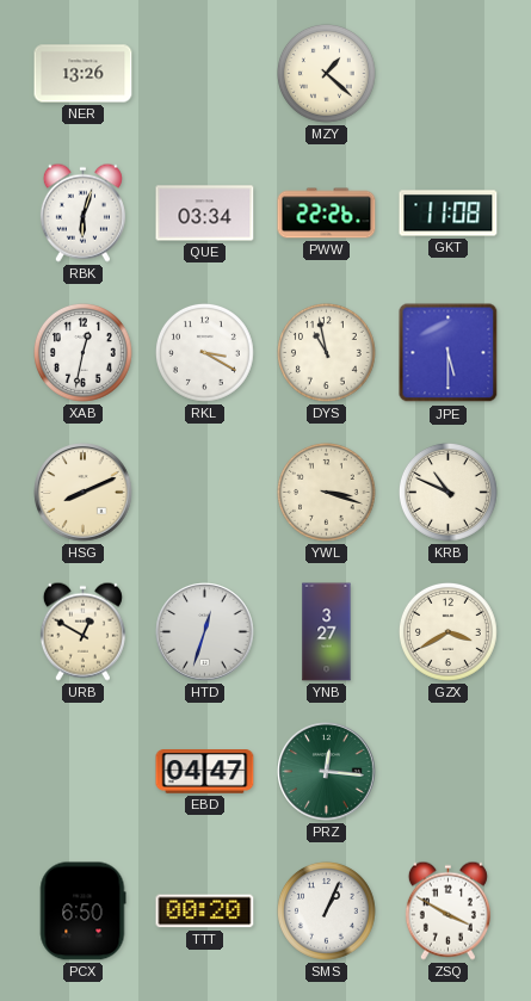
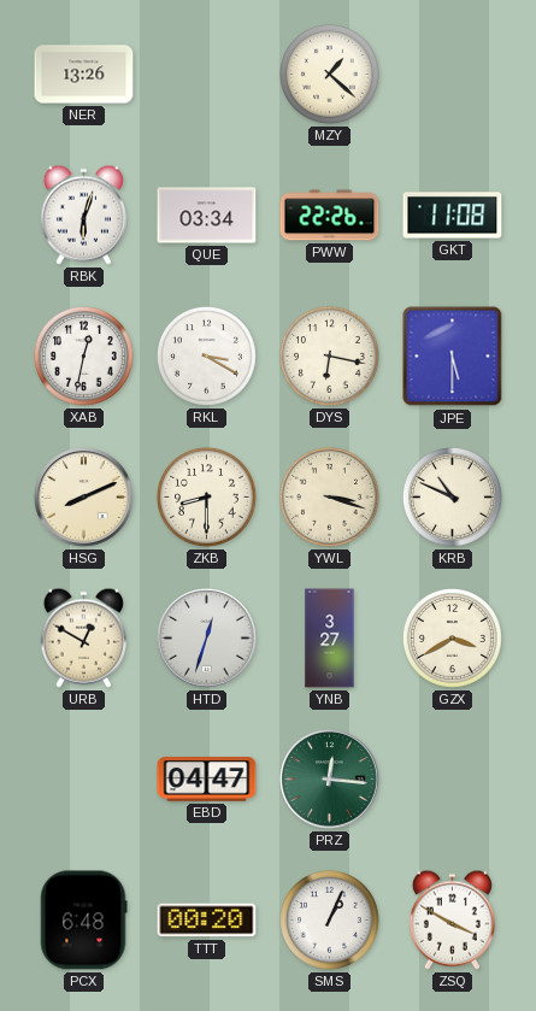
DYS: 10:58 -> 6:17 (329, 355)
ZKB: none -> 8:30 (206, 496)
PCX: 6:50 -> 6:48 (83, 921)
